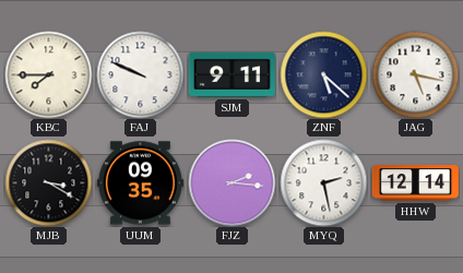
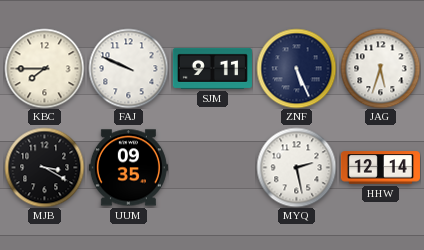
ZNF: 5:22 -> 5:26 (296, 68)
JAG: 5:17 -> 5:33 (380, 68)
FJZ: 2:16 -> none (231, 182)
